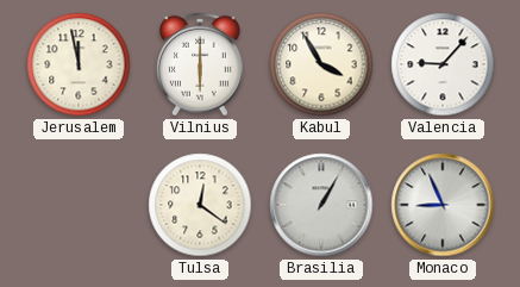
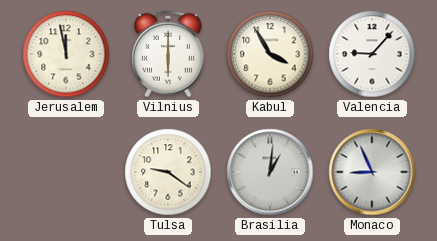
Tulsa: 12:21 -> 9:21 (168, 172)
Brasilia: 1:05 -> 1:01 (270, 172)
